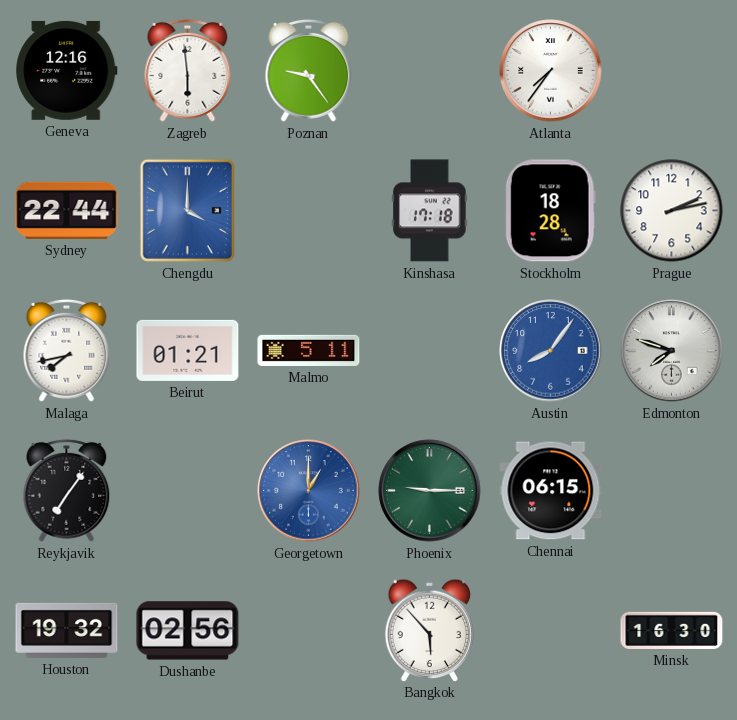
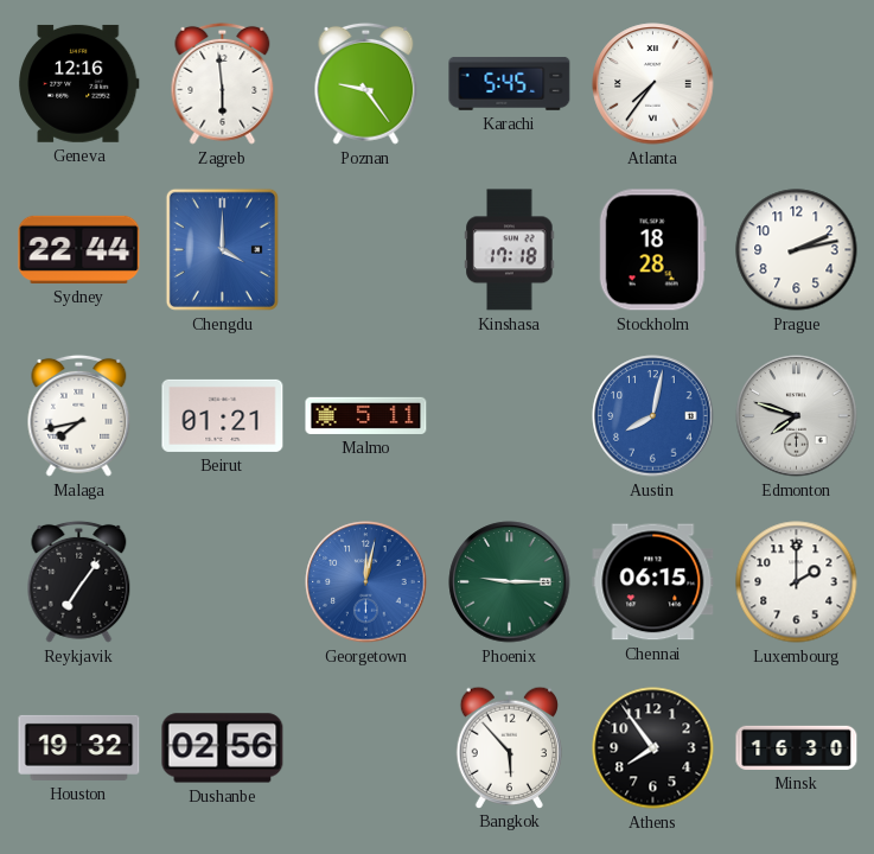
Karachi: none -> 5:45 (510, 83)
Austin: 8:06 -> 8:02 (653, 416)
Georgetown: 1:00 -> 12:02 (366, 582)
Luxembourg: none -> 2:00 (797, 582)
Athens: none -> 7:54 (653, 748)
